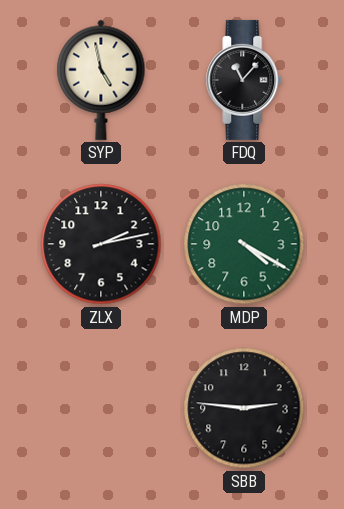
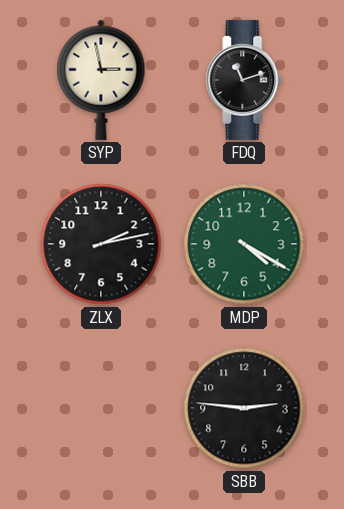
SYP: 4:58 -> 2:58 (101, 80)
FDQ: 11:07 -> 11:12 (244, 80)
